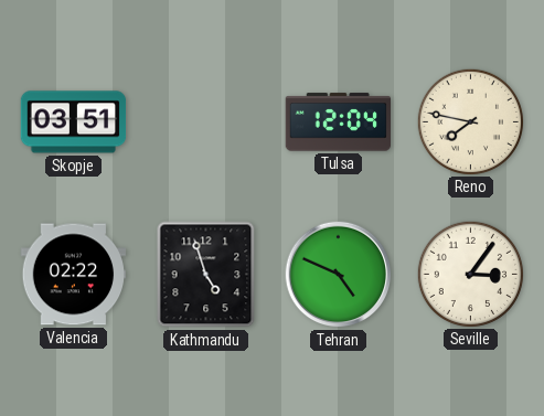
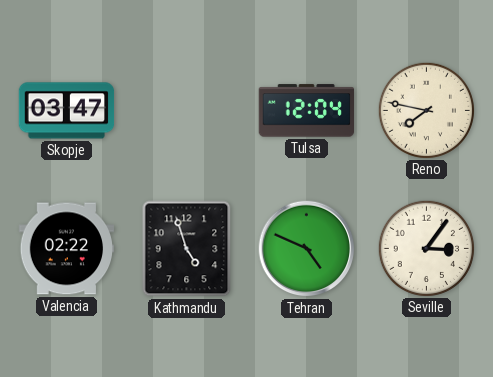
Skopje: 03:51 -> 03:47 (67, 111)
